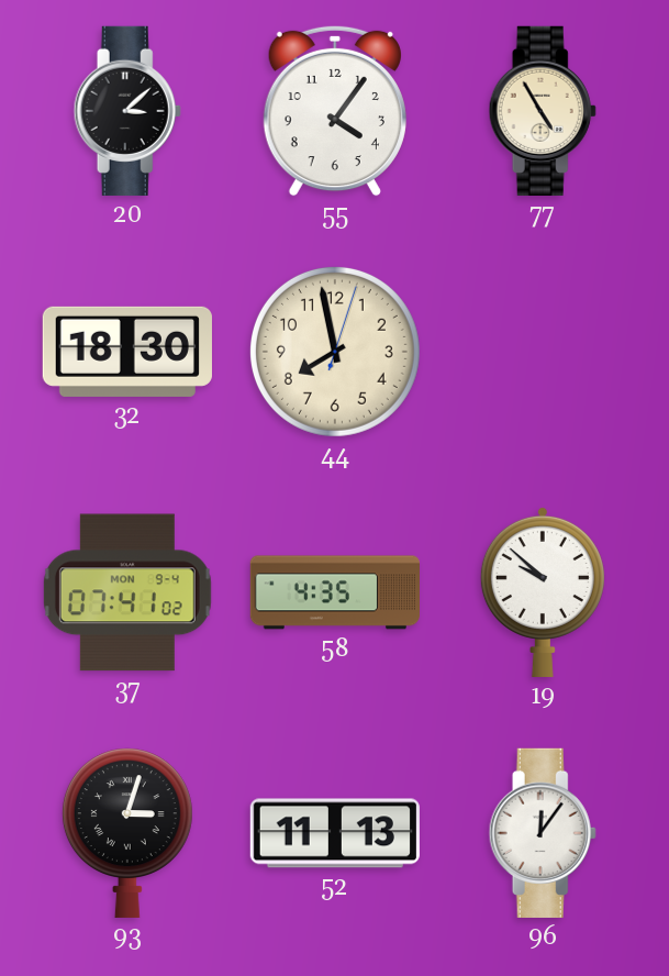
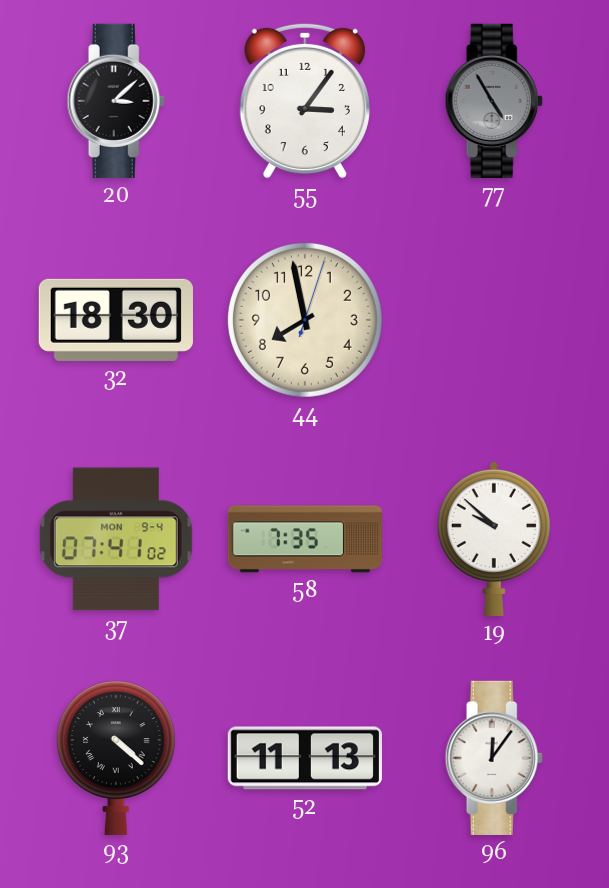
55: 4:06 -> 3:06 (305, 101)
77 dial: cream -> grey (494, 101)
58: 4:35 -> 7:35 (304, 539)
93: 3:03 -> 4:22 (116, 758)
